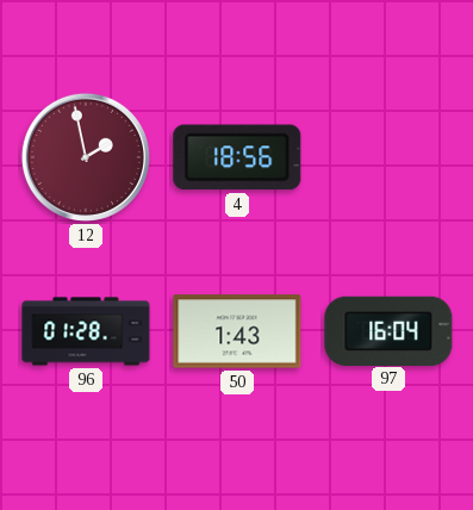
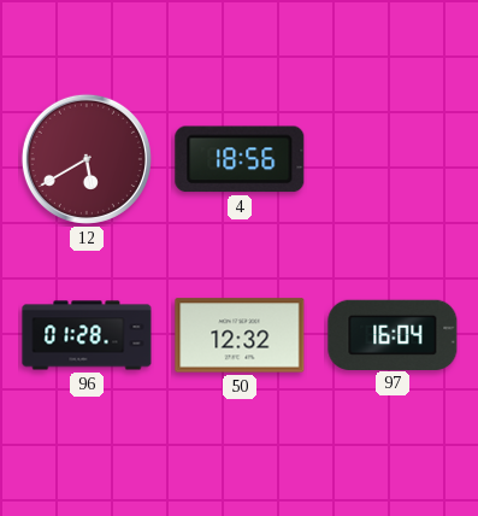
12: 1:58 -> 5:40 (87, 159)
50: 1:43 -> 12:32 (240, 335)
